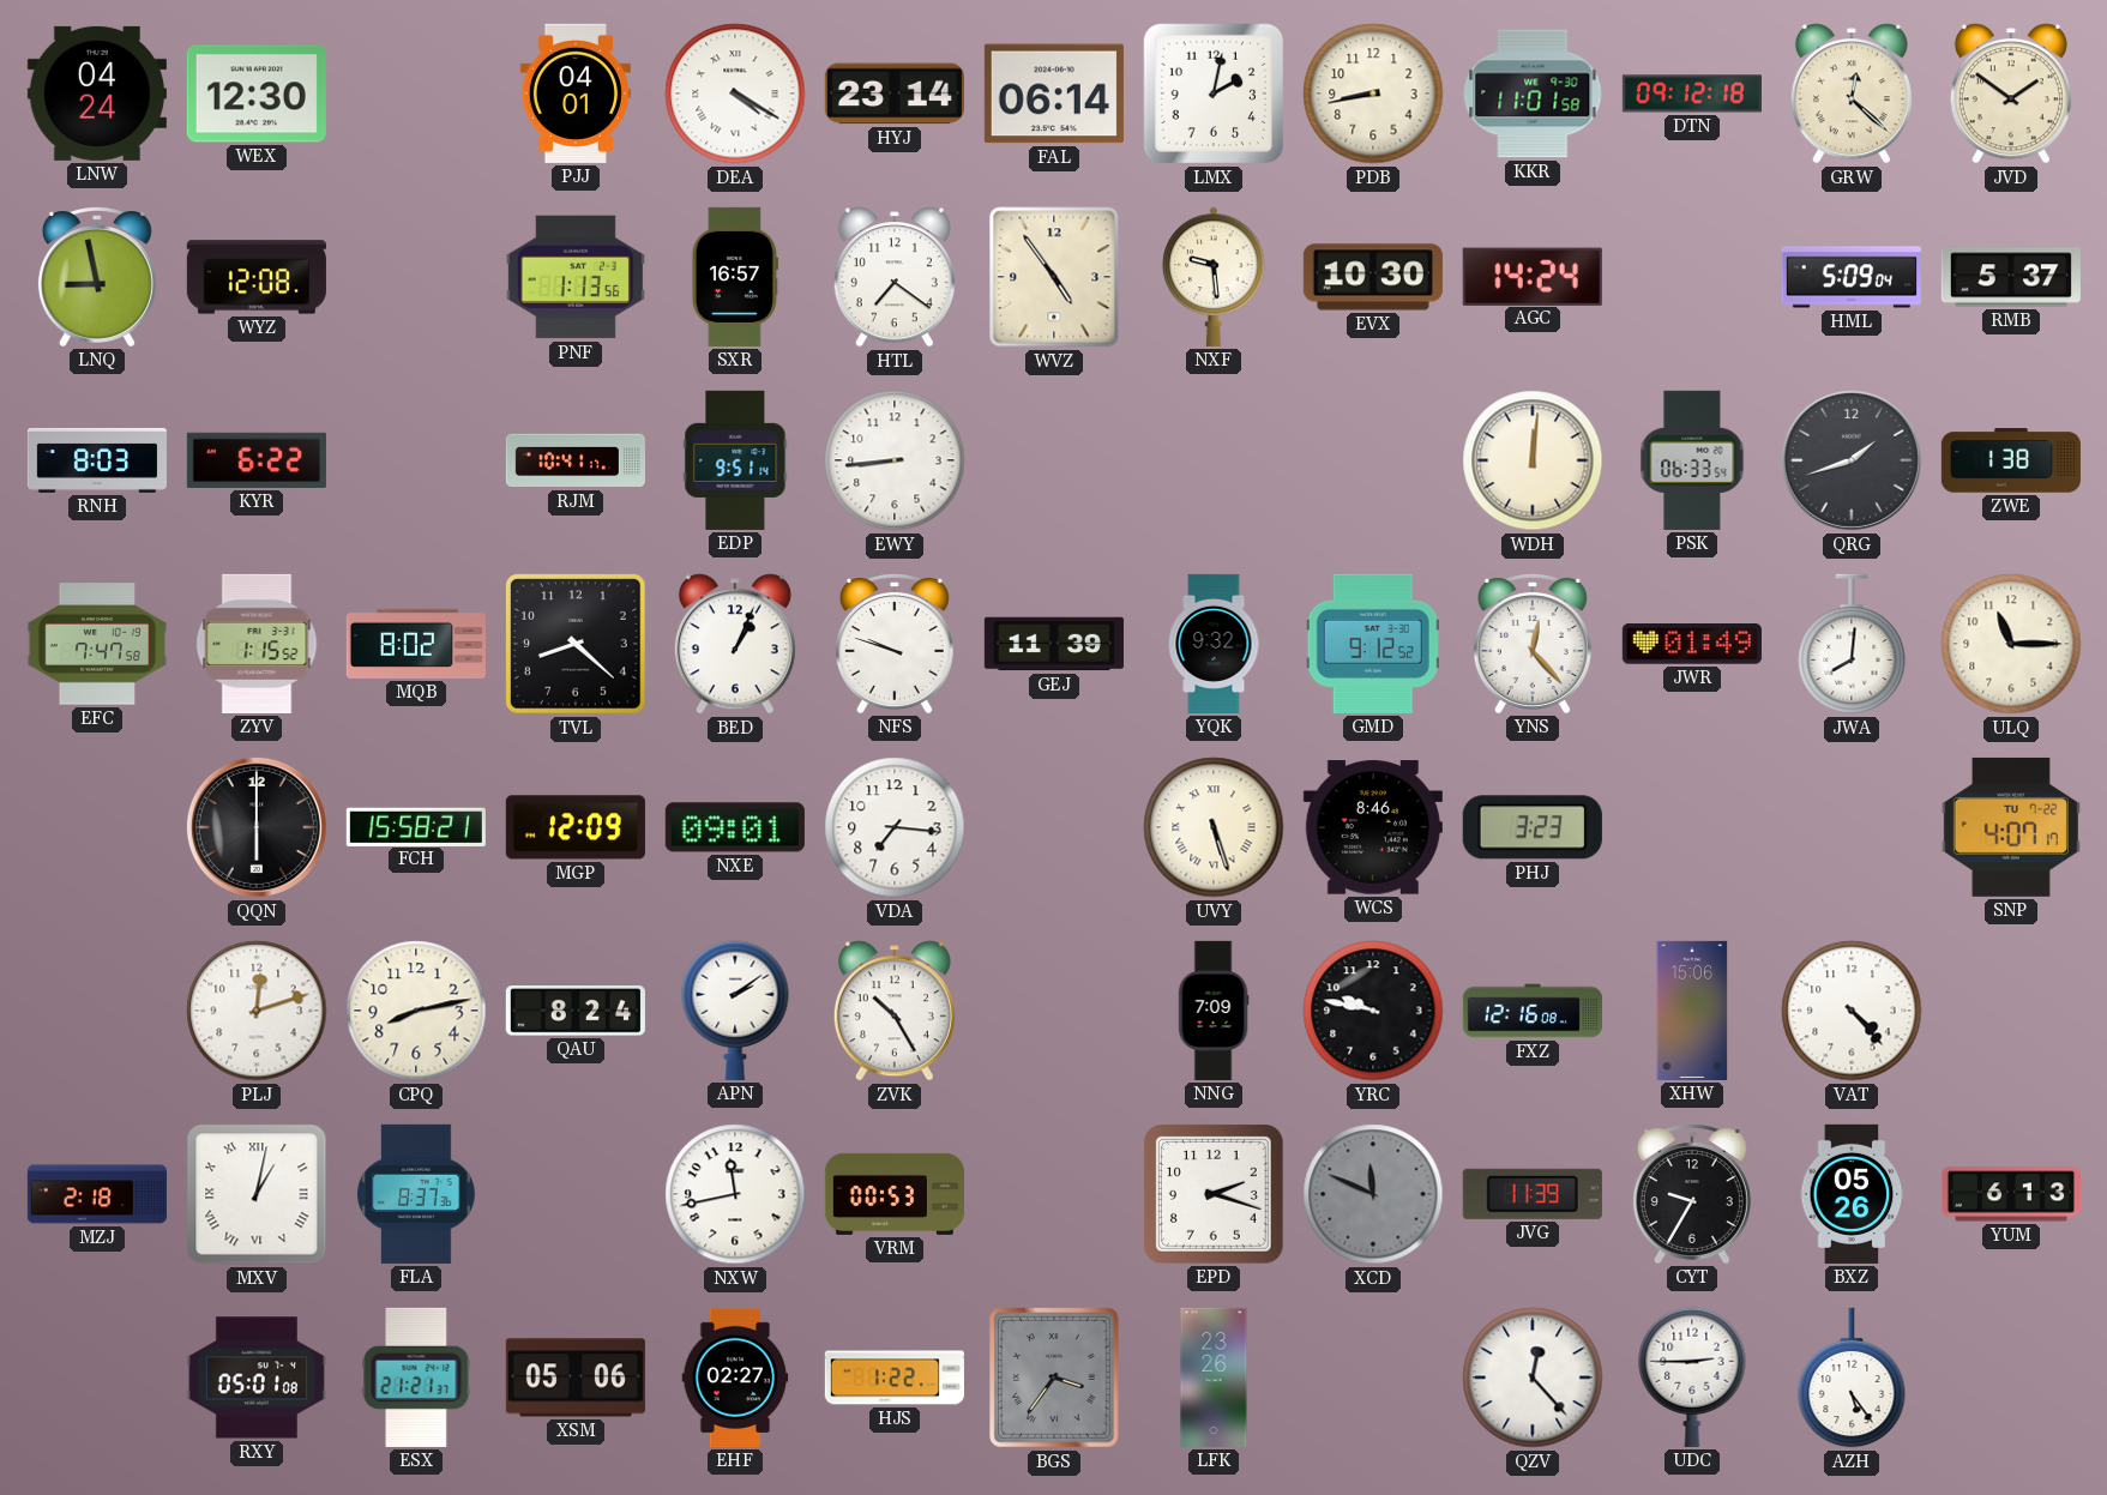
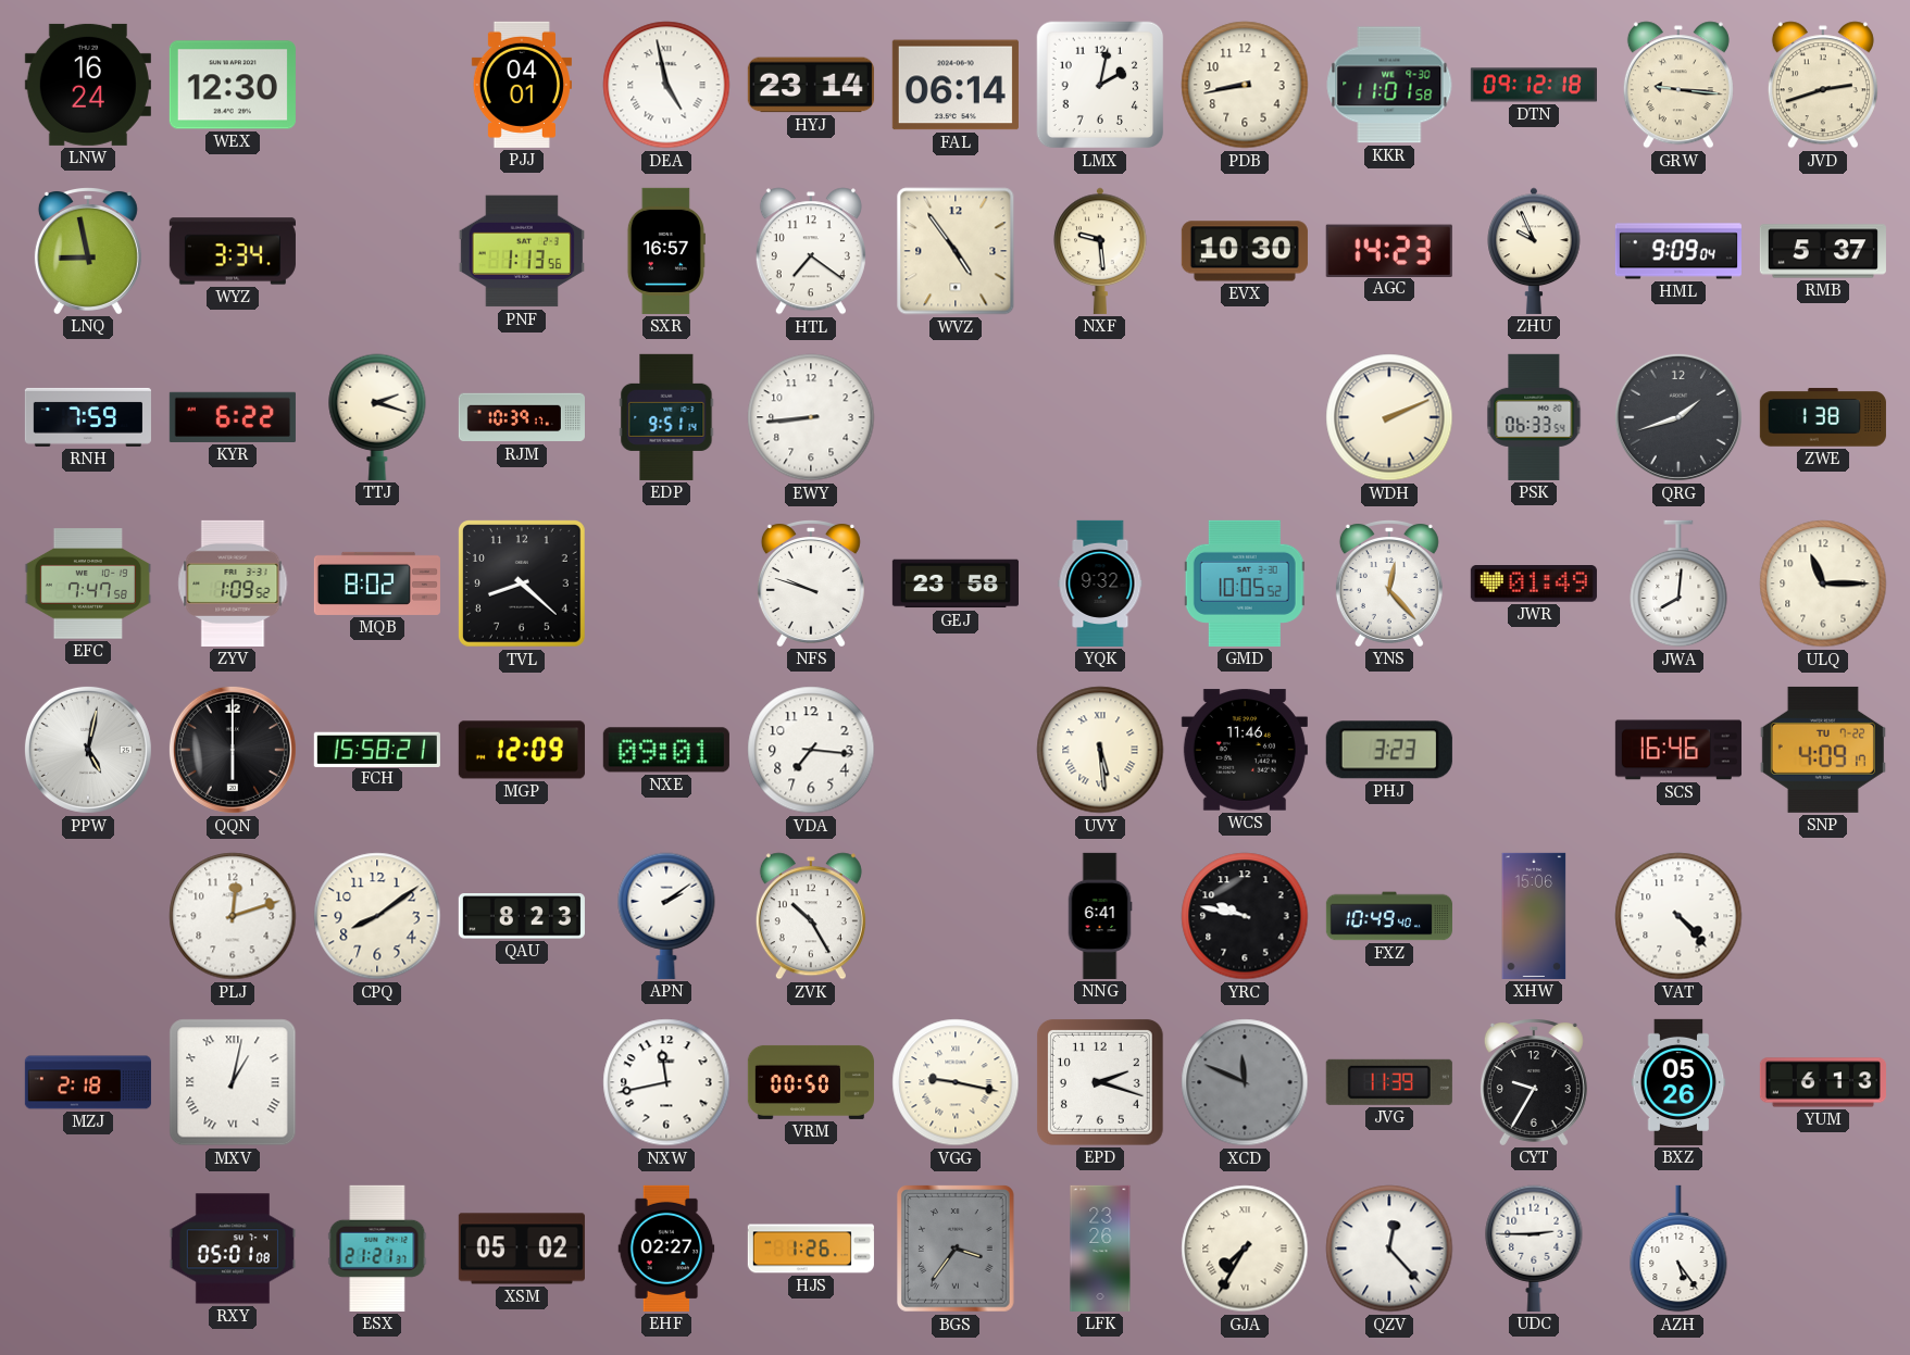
LNW: 04:24 -> 16:24 (88, 85)
DEA: 4:20 -> 4:58 (666, 85)
GRW: 12:22 -> 9:16 (1678, 85)
JVD: 1:51 -> 2:42 (1823, 85)
WYZ: 12:08 -> 3:34 (233, 251)
AGC: 14:24 -> 14:23 (1389, 250)
ZHU: none -> 9:56 (1534, 251)
HML: 5:09 -> 9:09 (1678, 251)
RNH: 8:03 -> 7:59 (88, 417)
TTJ: none -> 2:18 (377, 417)
RJM: 10:41 -> 10:39 (522, 417)
WDH: 12:01 -> 2:11 (1389, 417)
ZYV: 1:15 -> 1:09 (233, 584)
BED: 1:04 -> none (735, 644)
GEJ: 11:39 -> 23:58 (956, 584)
GMD: 9:12 -> 10:05 (1245, 584)
PPW: none -> 5:02 (88, 750)
UVY: 5:27 -> 5:29 (1100, 750)
WCS: 8:46 -> 11:46 (1245, 750)
SCS: none -> 16:46 (1678, 750)
SNP: 4:07 -> 4:09 (1823, 750)
CPQ: 8:13 -> 8:09 (377, 916)
QAU: 8:24 -> 8:23 (522, 917)
NNG: 7:09 -> 6:41 (1100, 916)
FXZ: 12:16 -> 10:49 (1389, 916)
FLA: 8:37 -> none (417, 1194)
VRM: 00:53 -> 00:50 (811, 1082)
VGG: none -> 9:17 (956, 1082)
XSM: 05:06 -> 05:02 (522, 1249)
HJS: 1:22 -> 1:26 (811, 1249)
GJA: none -> 7:35 (1245, 1249)
